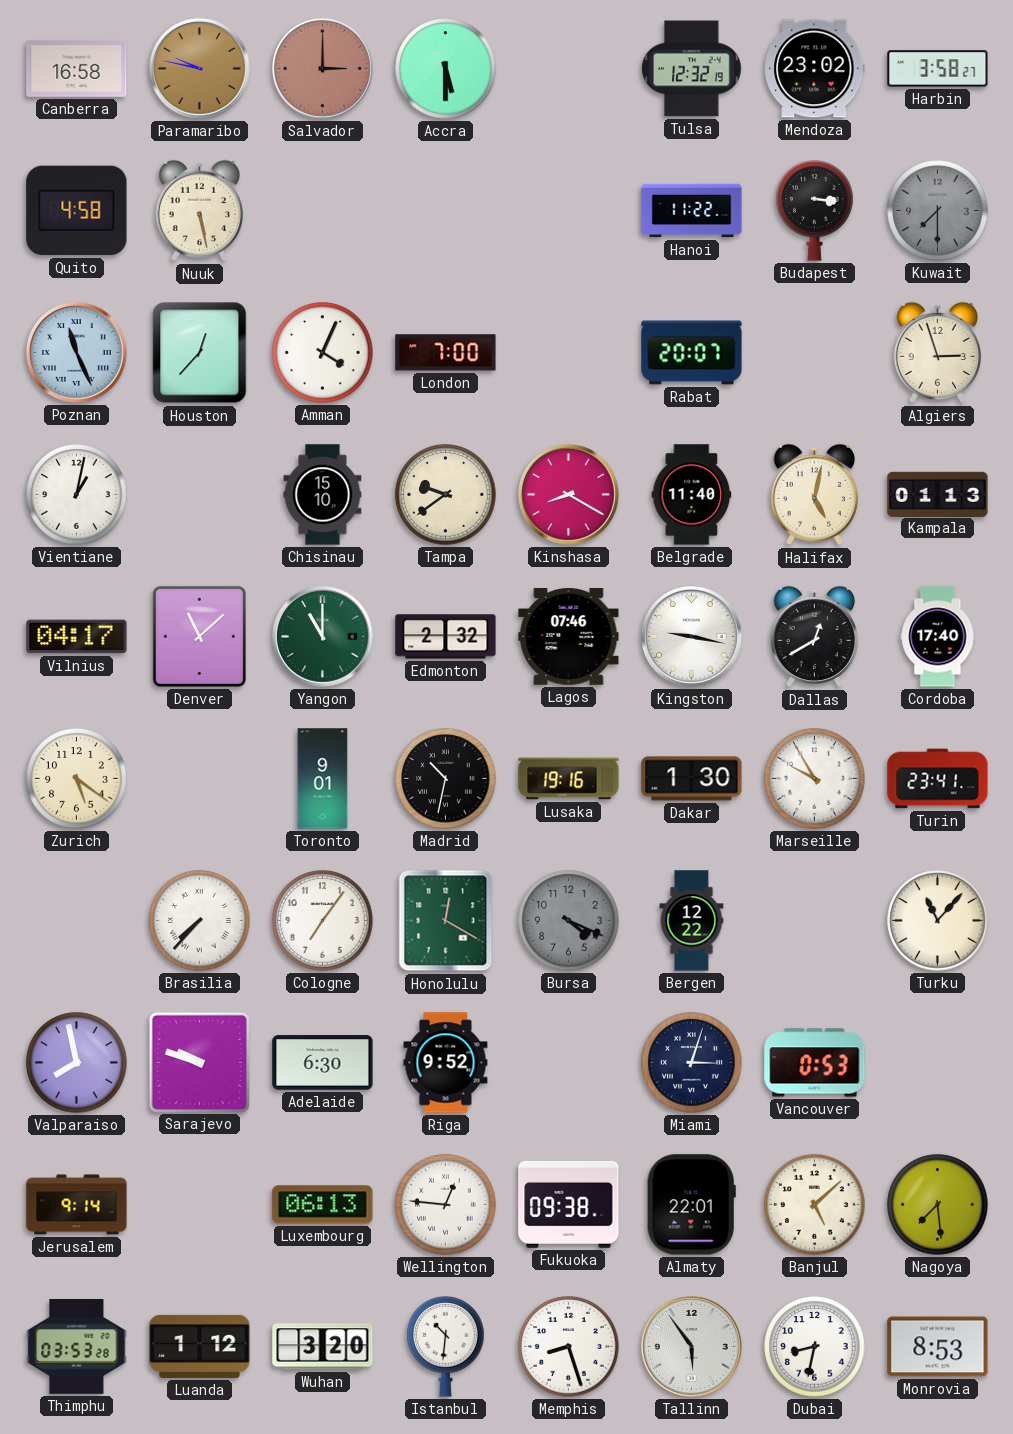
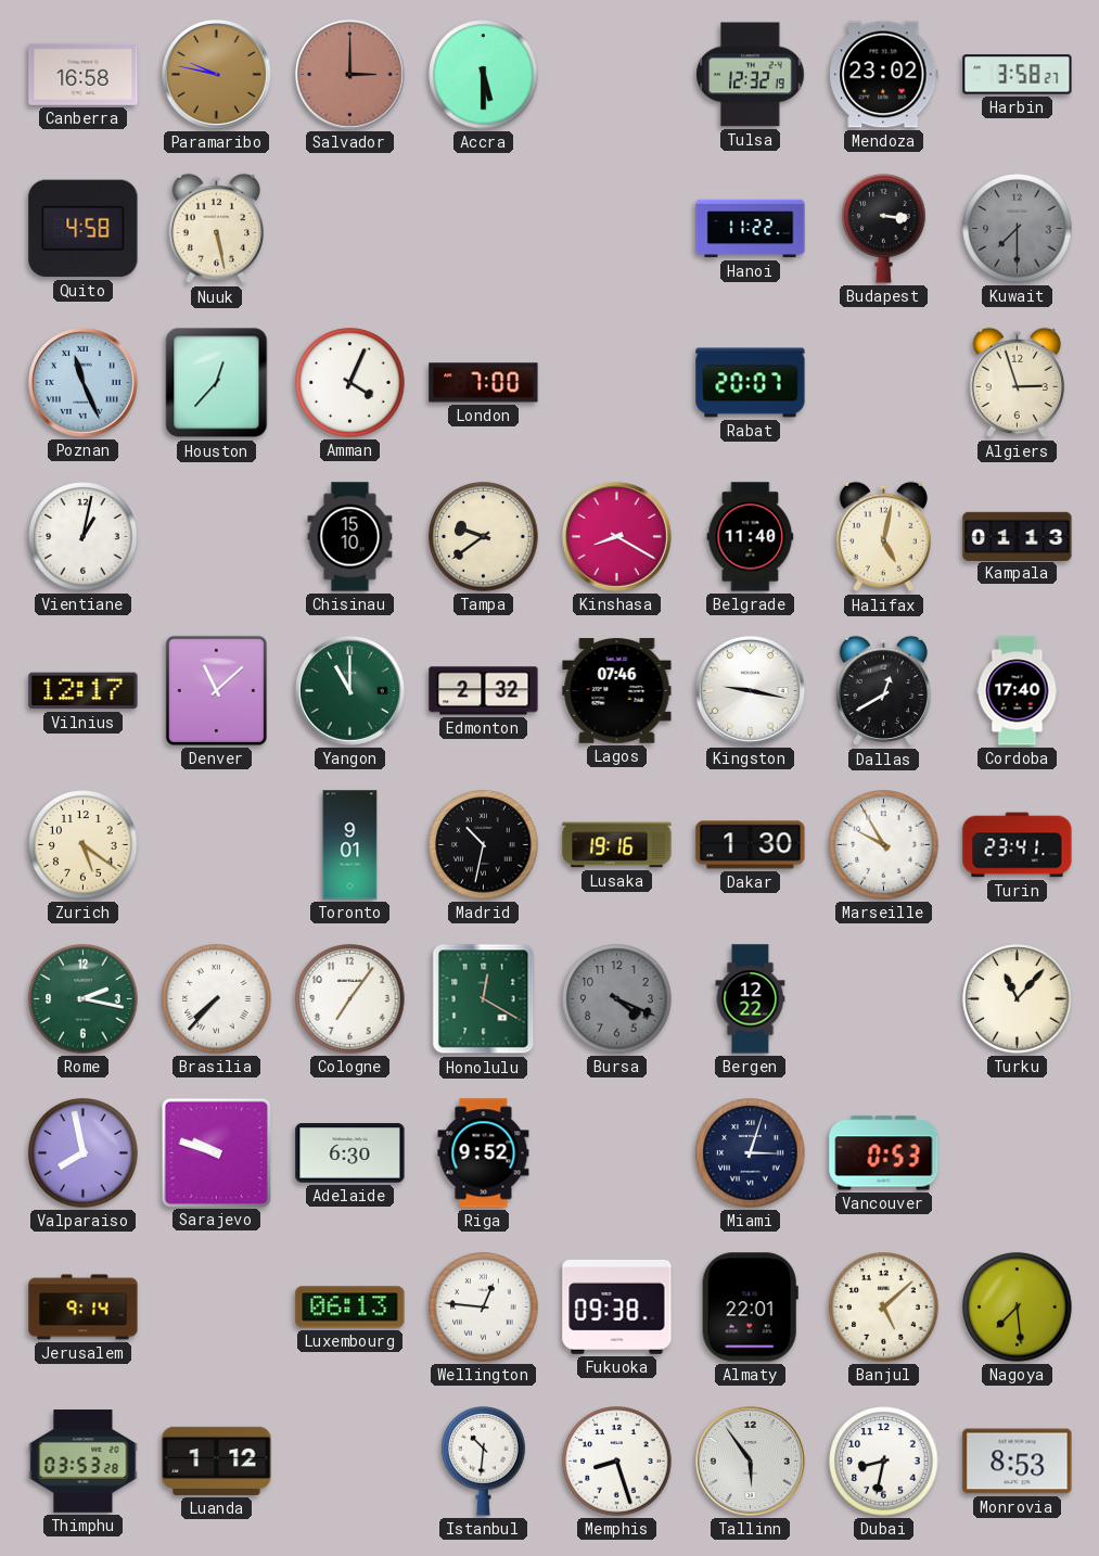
Vilnius: 04:17 -> 12:17 (84, 691)
Rome: none -> 2:17 (84, 999)
Wuhan: 3:20 -> none (323, 1347)
